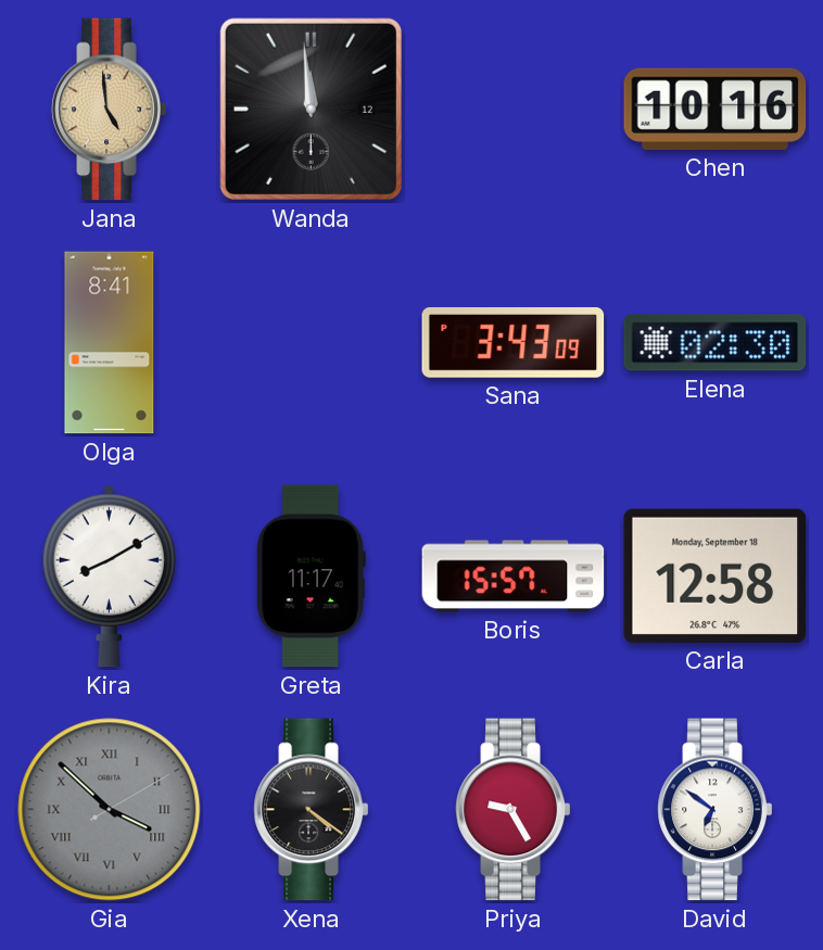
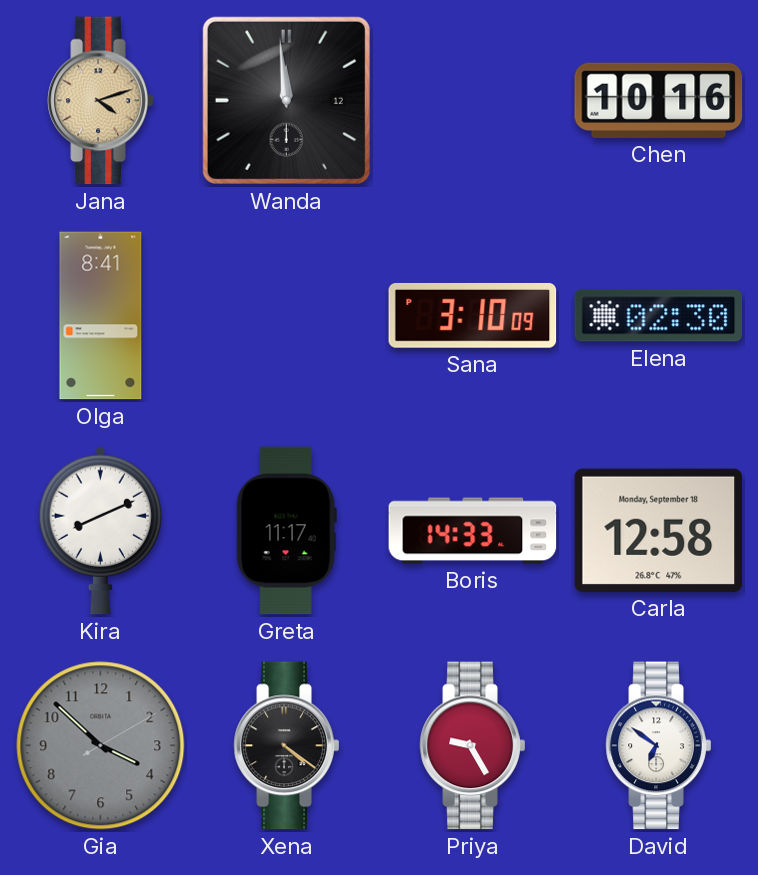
Jana: 4:59 -> 4:12 (101, 101)
Sana: 3:43 -> 3:10 (473, 315)
Kira: 8:10 -> 8:11 (101, 530)
Boris: 15:57 -> 14:33 (473, 531)
Gia numerals: Roman -> Arabic (101, 746)
